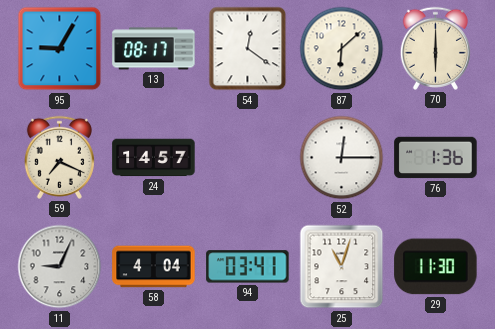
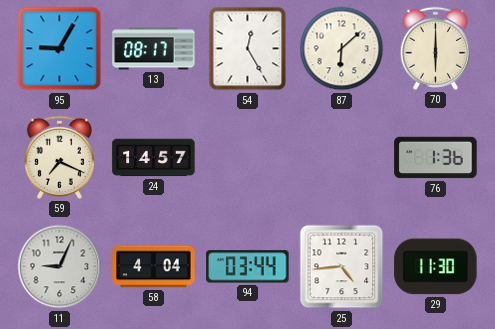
54: 12:21 -> 12:25 (248, 49)
52: 12:15 -> none (342, 158)
94: 03:41 -> 03:44 (248, 267)
25: 11:03 -> 4:44 (342, 267)
